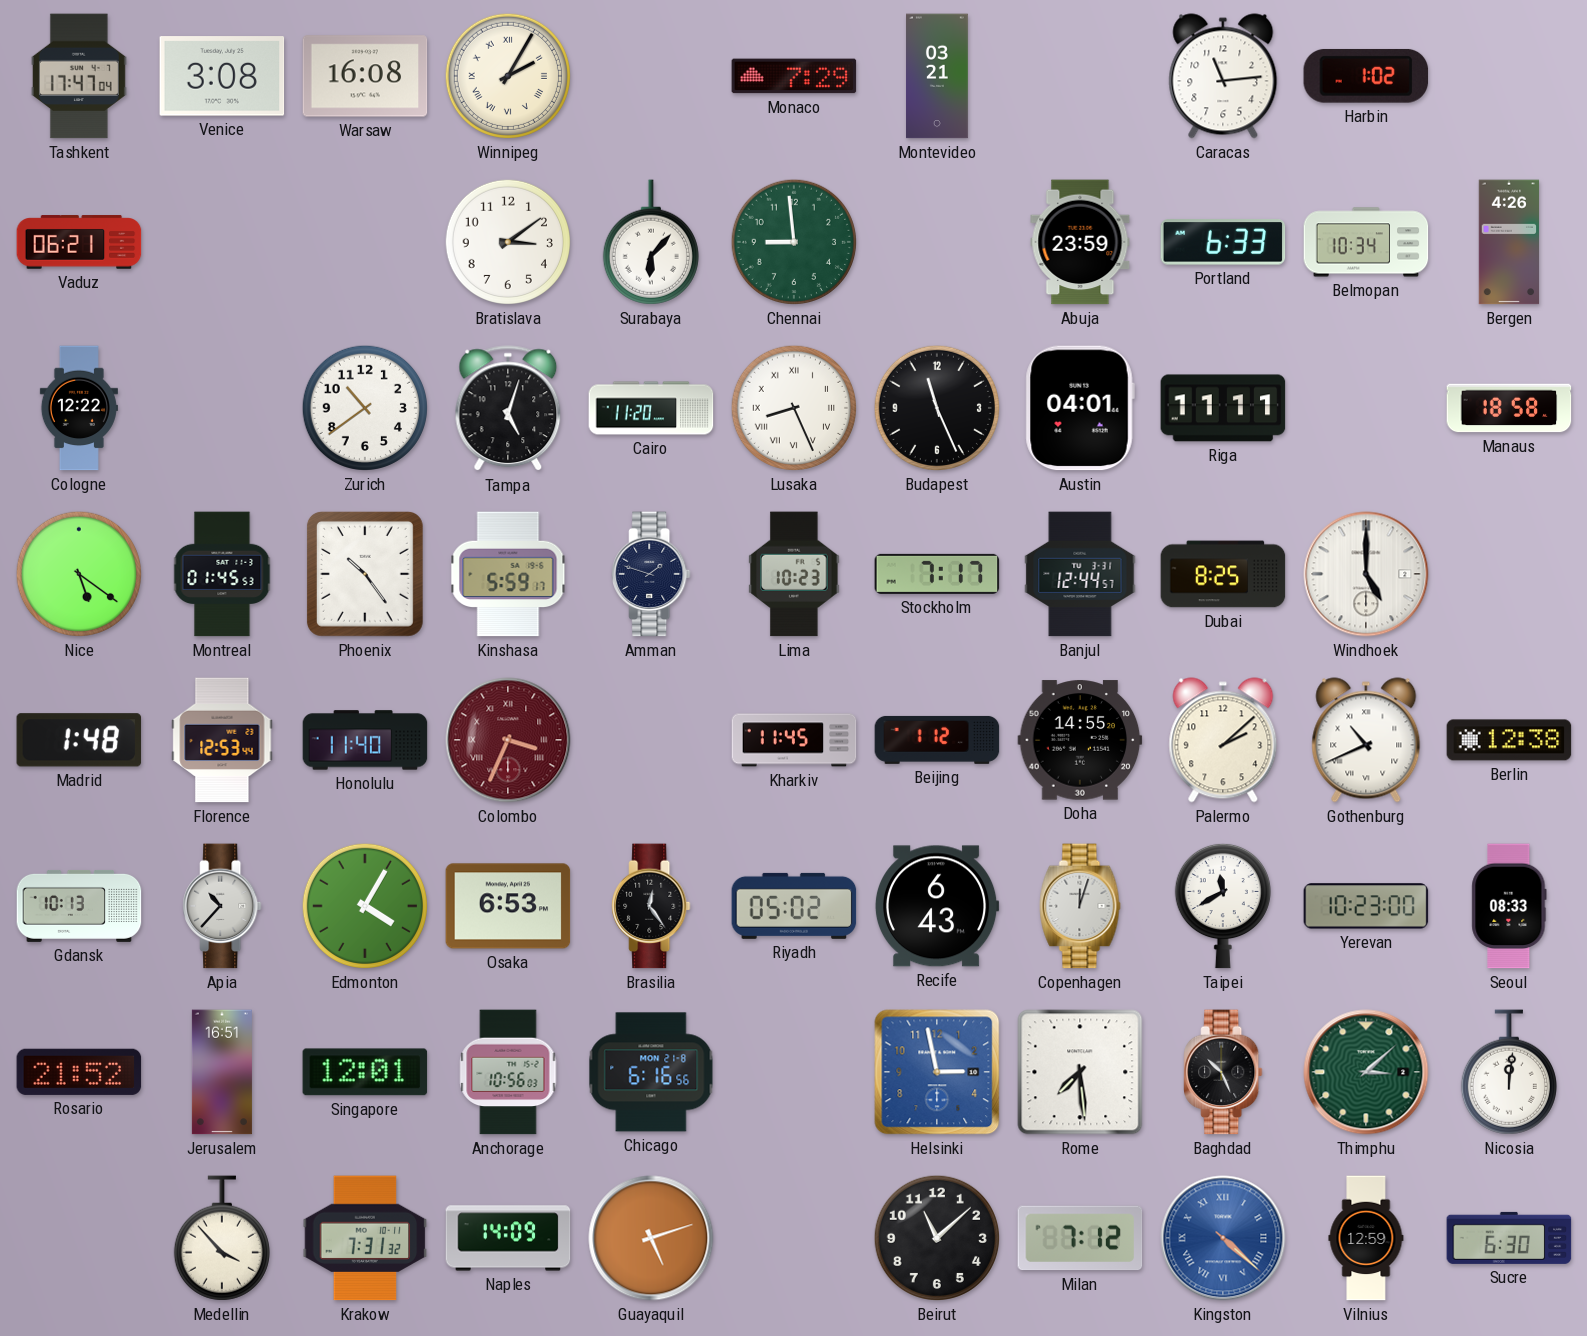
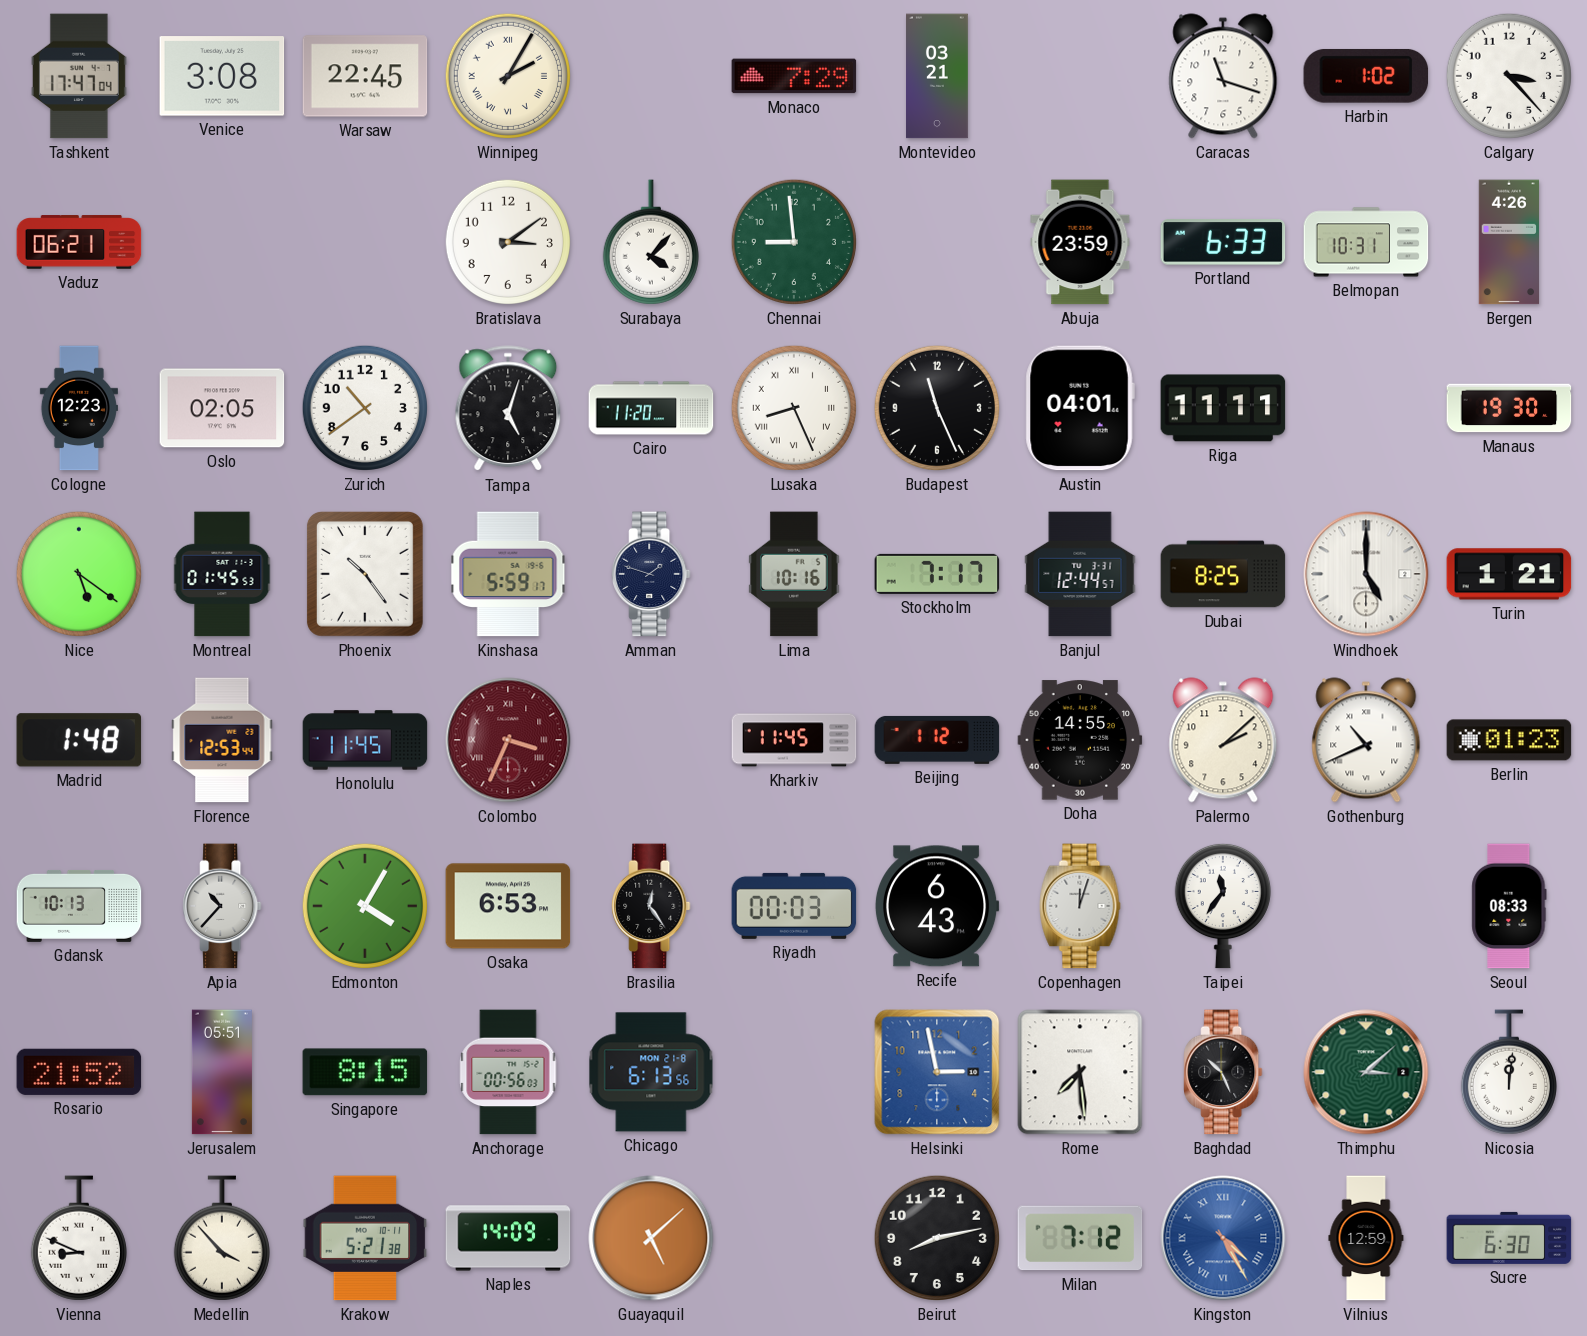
Warsaw: 16:08 -> 22:45 (365, 76)
Caracas: 11:14 -> 11:18 (1223, 76)
Calgary: none -> 3:23 (1509, 76)
Surabaya: 6:07 -> 4:07 (651, 242)
Belmopan: 10:34 -> 10:31 (1366, 242)
Cologne: 12:22 -> 12:23 (79, 408)
Oslo: none -> 02:05 (222, 408)
Manaus: 18:58 -> 19:30 (1509, 408)
Lima: 10:23 -> 10:16 (794, 574)
Turin: none -> 1:21 (1509, 574)
Honolulu: 11:40 -> 11:45 (365, 740)
Berlin: 12:38 -> 01:23 (1509, 740)
Riyadh: 05:02 -> 00:03 (794, 906)
Taipei: 11:40 -> 11:36 (1223, 906)
Yerevan: 10:23 -> none (1366, 906)
Jerusalem: 16:51 -> 05:51 (222, 1072)
Singapore: 12:01 -> 8:15 (365, 1072)
Anchorage: 10:56 -> 00:56 (508, 1072)
Chicago: 6:16 -> 6:13 (651, 1072)
Vienna: none -> 8:49 (79, 1238)
Krakow: 7:31 -> 5:21 (365, 1238)
Guayaquil: 5:12 -> 5:08 (651, 1238)
Beirut: 11:08 -> 8:13 (937, 1238)
Kingston: 4:22 -> 4:25 (1223, 1238)
